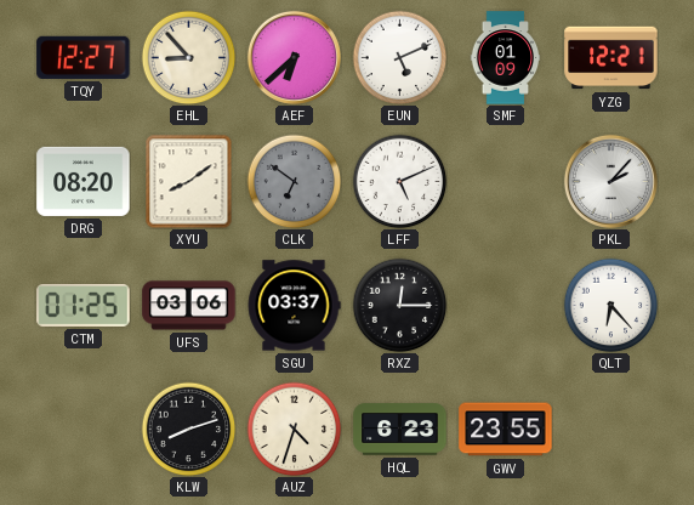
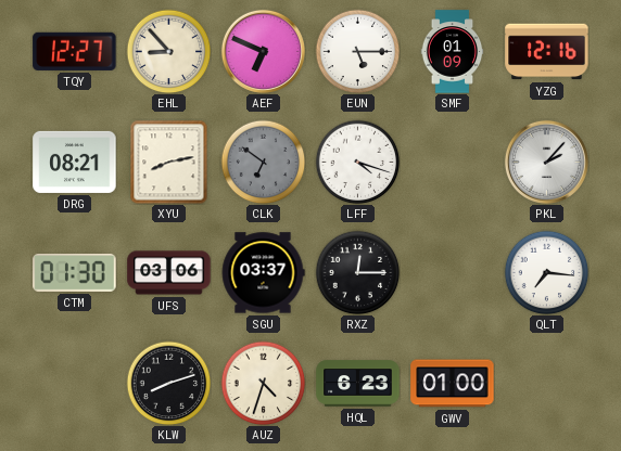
AEF: 6:38 -> 6:49 (263, 51)
EUN: 5:11 -> 5:15 (357, 51)
YZG: 12:21 -> 12:16 (547, 52)
DRG: 08:20 -> 08:21 (75, 162)
XYU: 8:09 -> 8:13 (169, 162)
LFF: 5:11 -> 4:18 (357, 162)
CTM: 01:25 -> 01:30 (75, 273)
QLT: 6:23 -> 7:16 (546, 272)
GWV: 23:55 -> 01:00 (453, 384)
